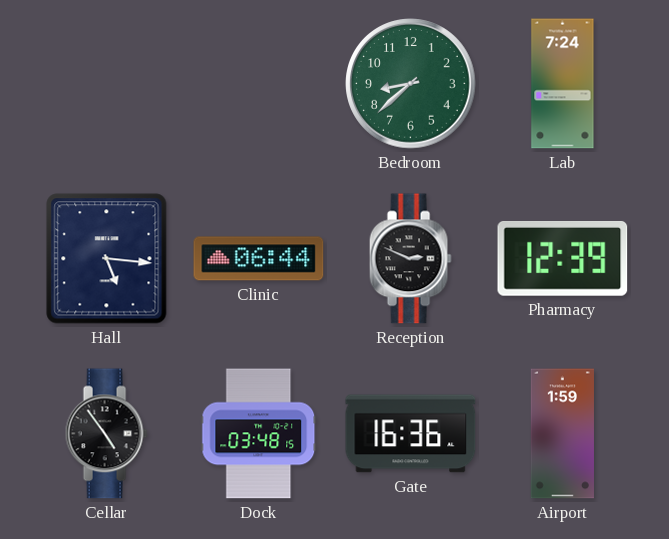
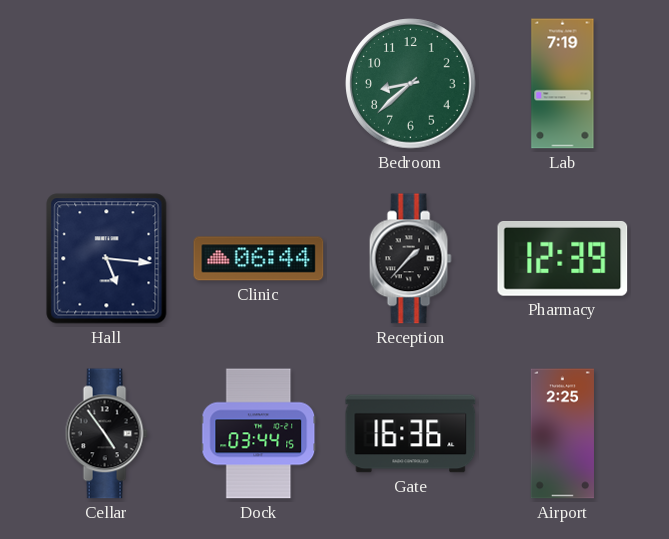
Lab: 7:24 -> 7:19 (563, 84)
Reception: 2:49 -> 1:37 (410, 259)
Dock: 03:48 -> 03:44 (259, 434)
Airport: 1:59 -> 2:25 (562, 434)
